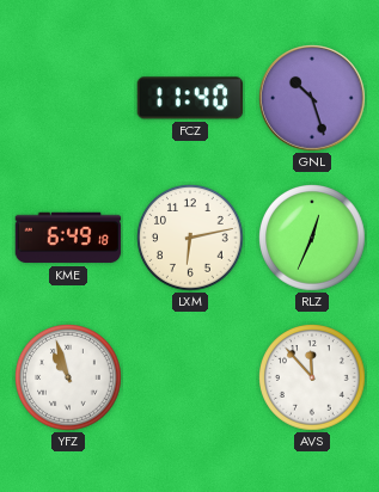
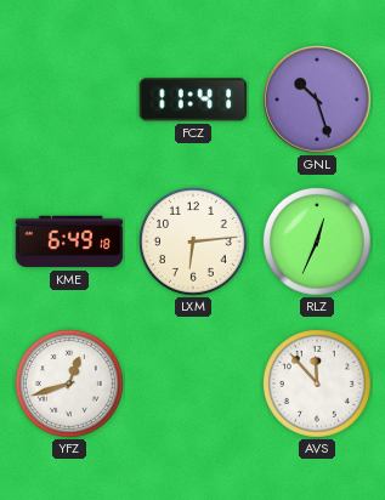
FCZ: 11:40 -> 11:41 (193, 100)
LXM: 6:13 -> 6:14 (194, 243)
YFZ: 10:57 -> 12:42 (70, 385)
